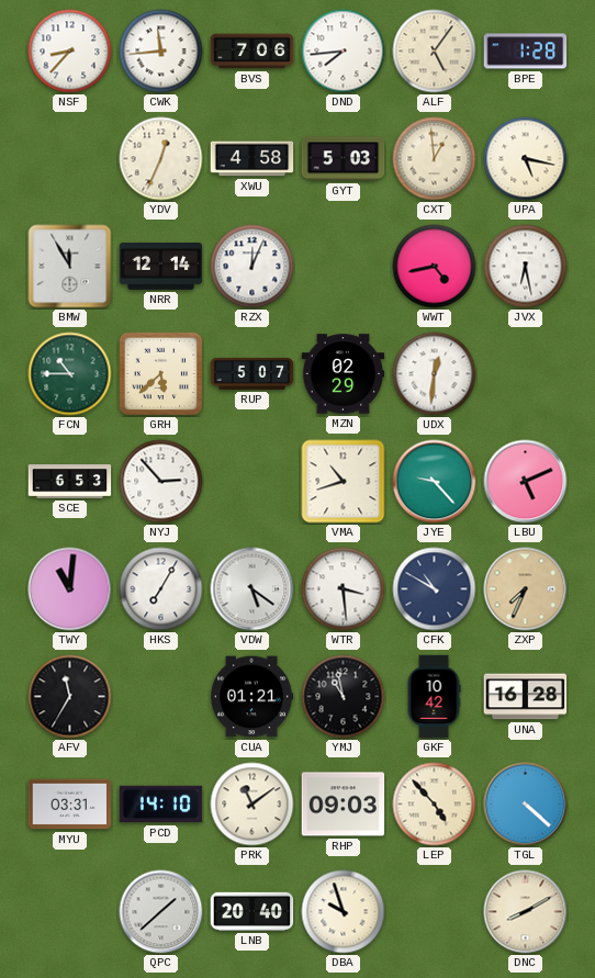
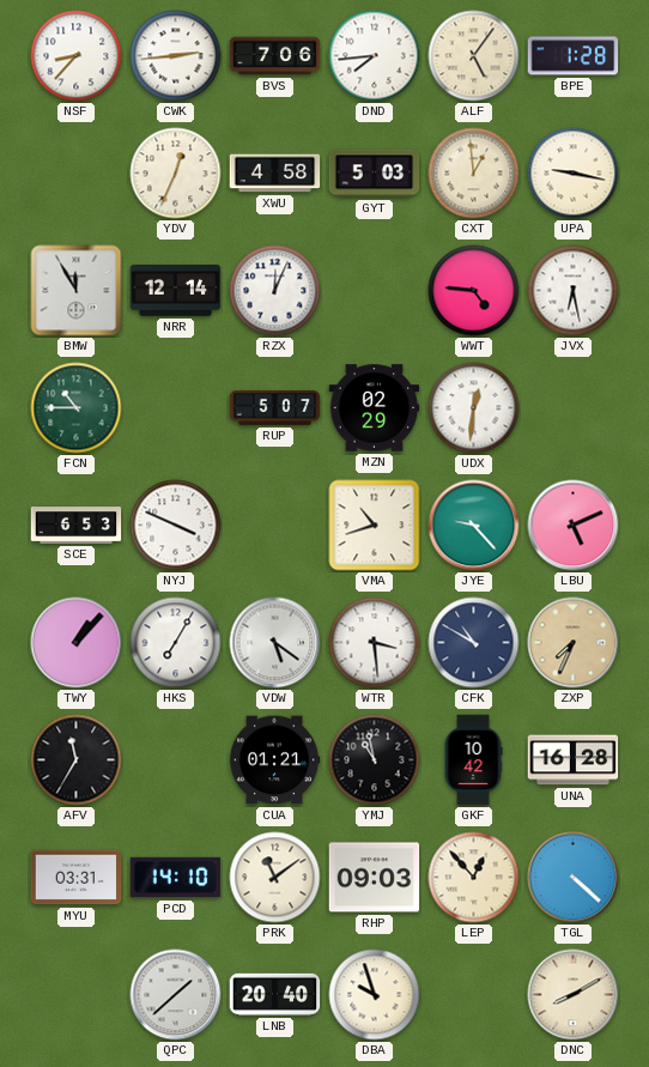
CWK: 11:44 -> 2:44 (176, 56)
UPA: 5:17 -> 9:17 (574, 174)
WWT: 4:43 -> 4:46 (474, 291)
GRH: 5:38 -> none (160, 373)
NYJ: 2:53 -> 3:49 (176, 526)
TWY: 11:01 -> 1:07 (77, 643)
LEP: 4:53 -> 12:53 (474, 878)
